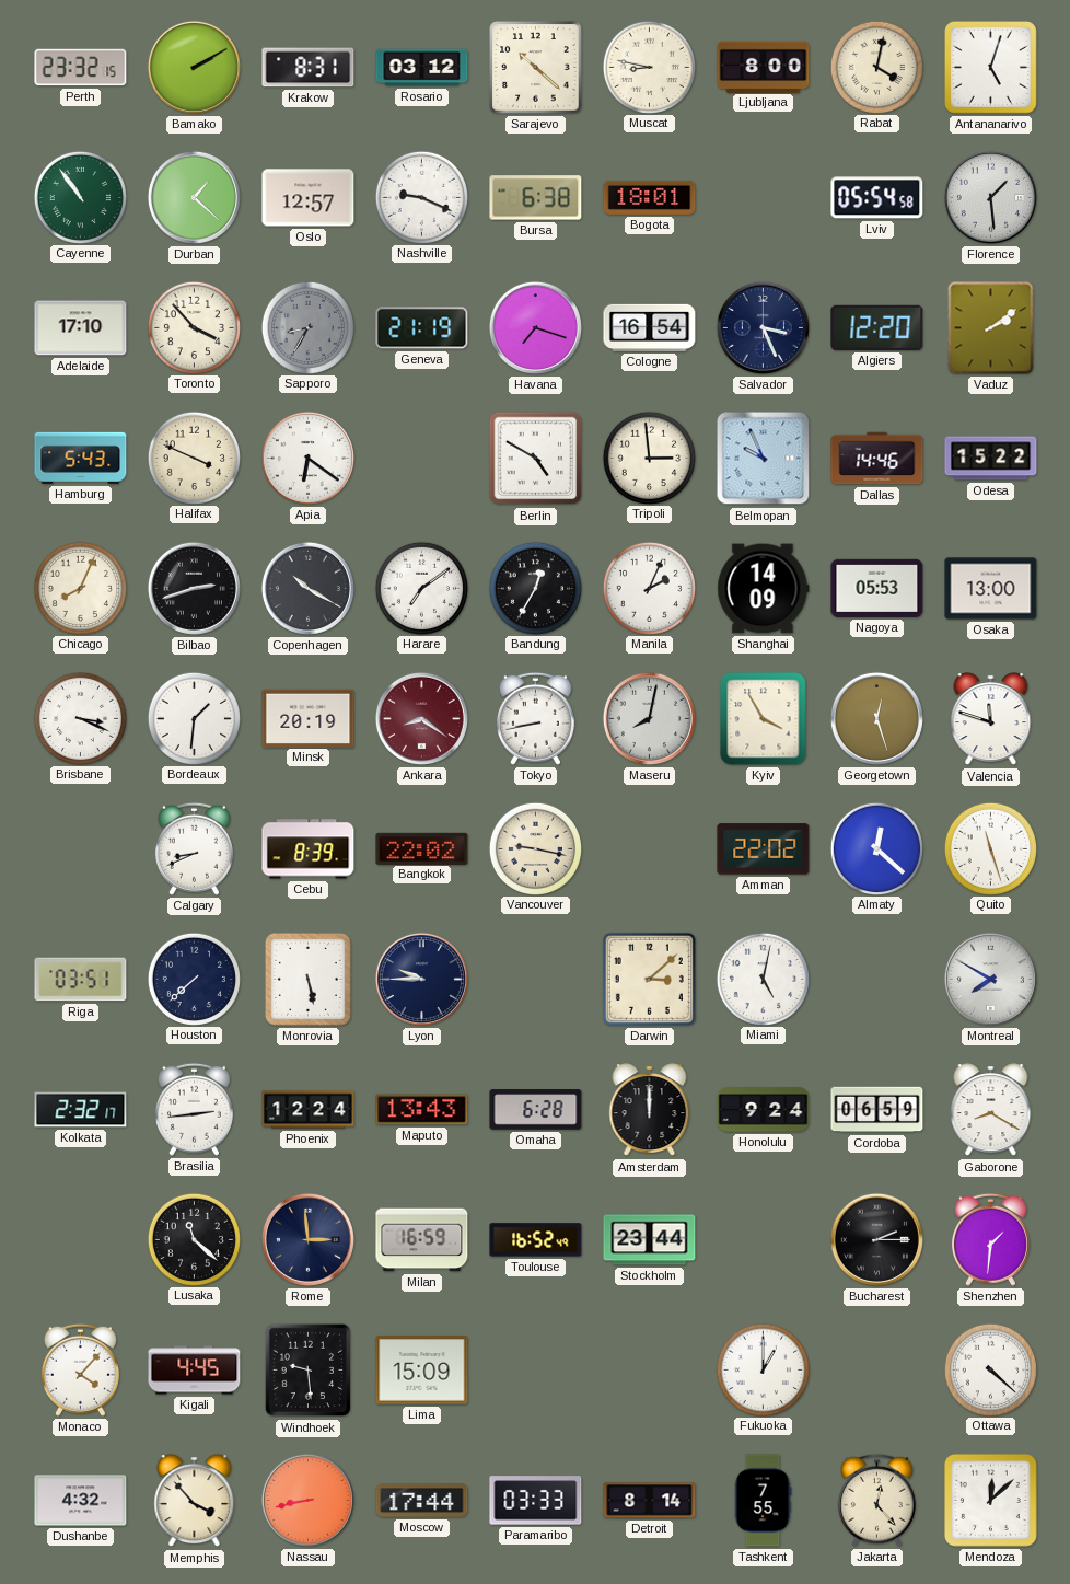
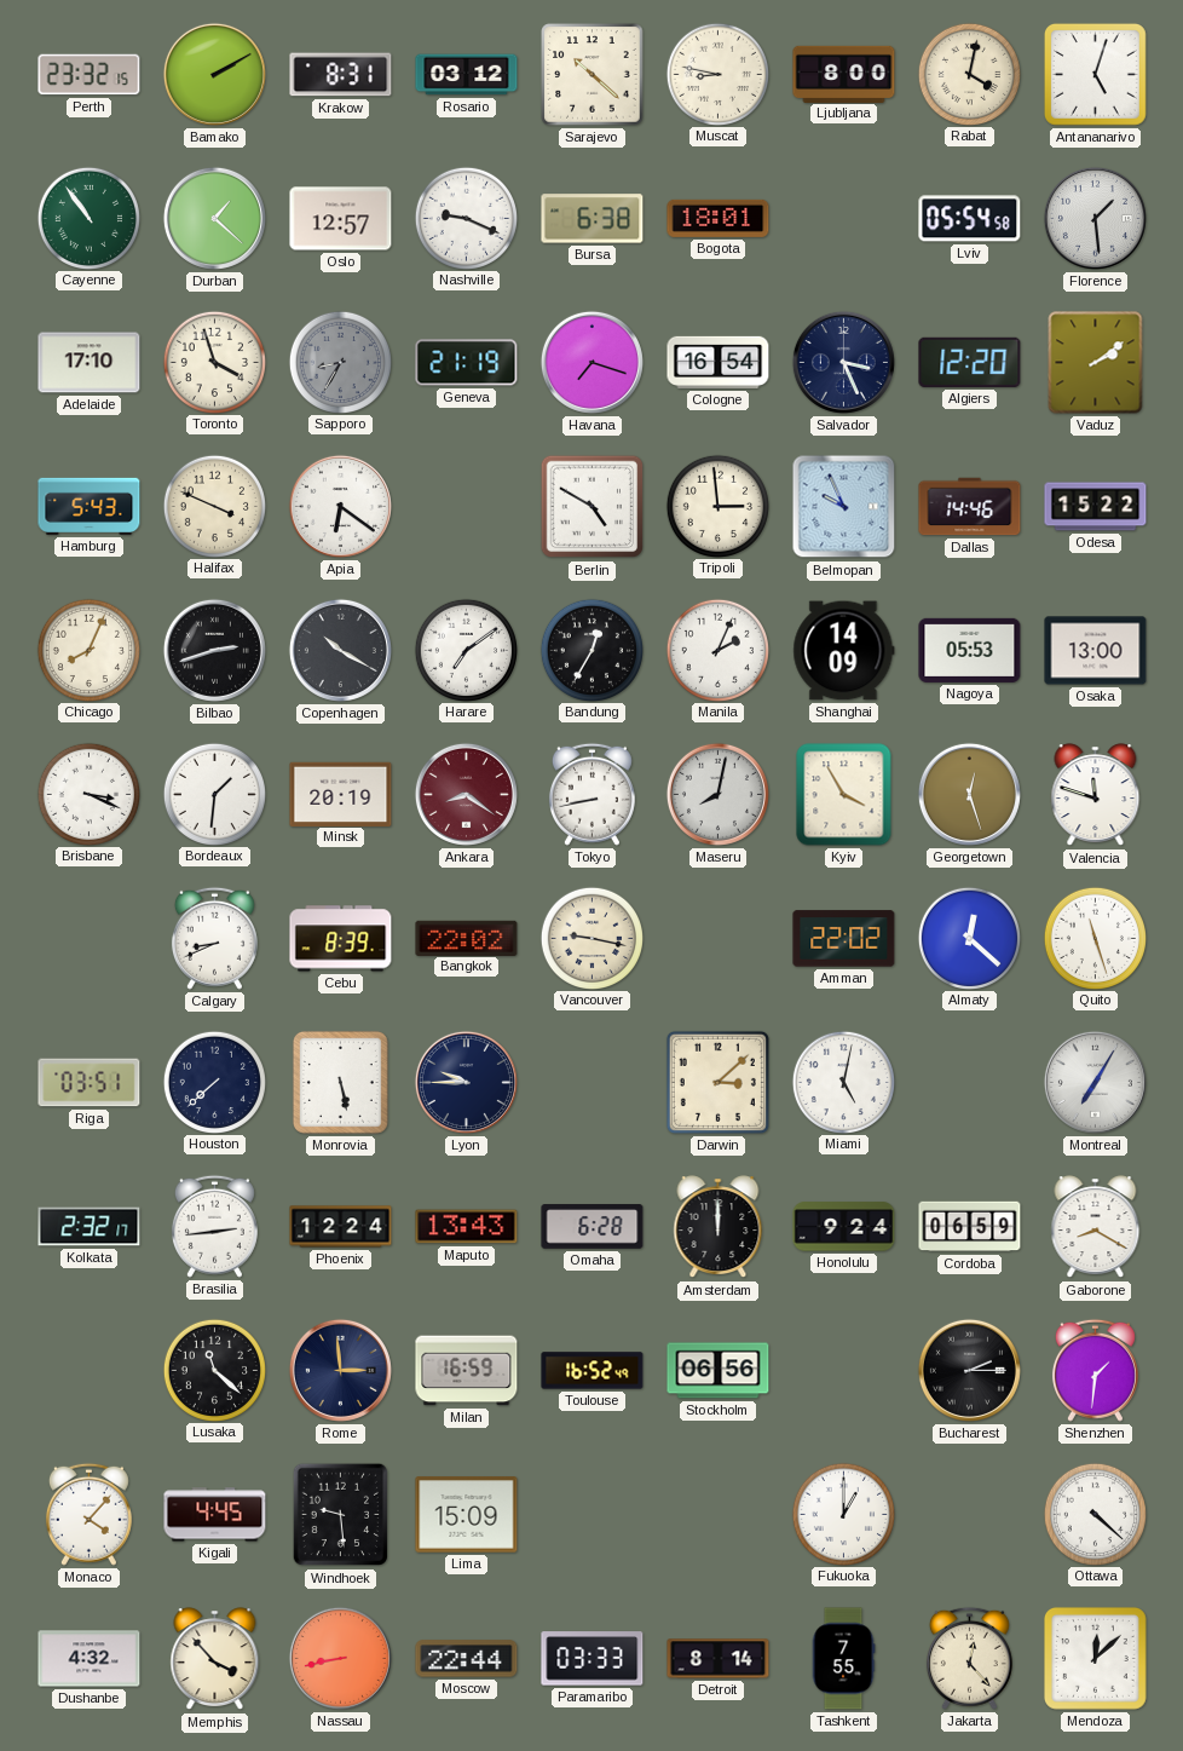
Toronto: 3:53 -> 3:57 (214, 362)
Montreal: 7:50 -> 7:05 (1095, 1082)
Stockholm: 23:44 -> 06:56 (719, 1371)
Moscow: 17:44 -> 22:44 (467, 1659)
